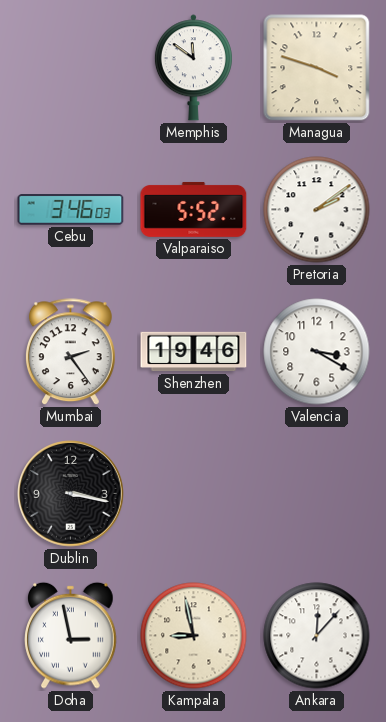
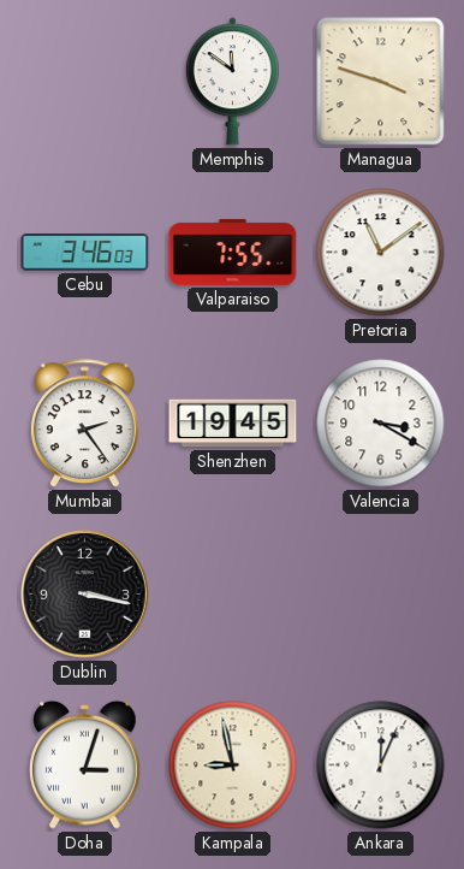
Valparaiso: 5:52 -> 7:55 (233, 252)
Pretoria: 2:09 -> 11:09 (381, 253)
Shenzhen: 19:46 -> 19:45 (233, 424)
Doha: 2:58 -> 3:03 (85, 764)
Ankara: 12:07 -> 12:04 (381, 765)
